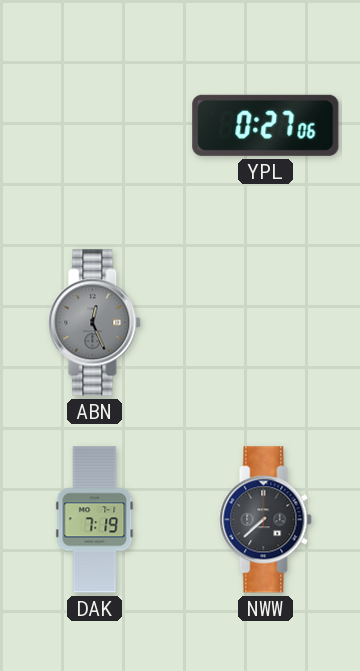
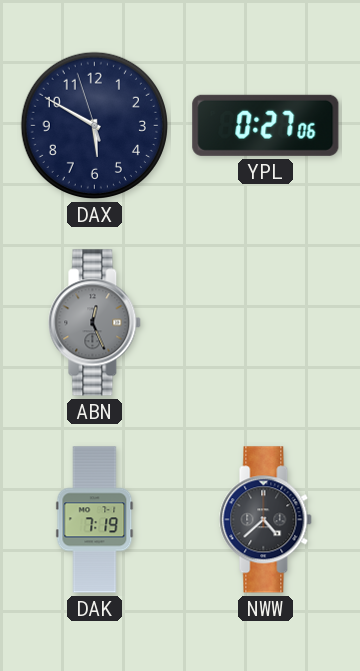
DAX: none -> 5:49 (94, 125)
NWW: 7:38 -> 4:38 (266, 520)
